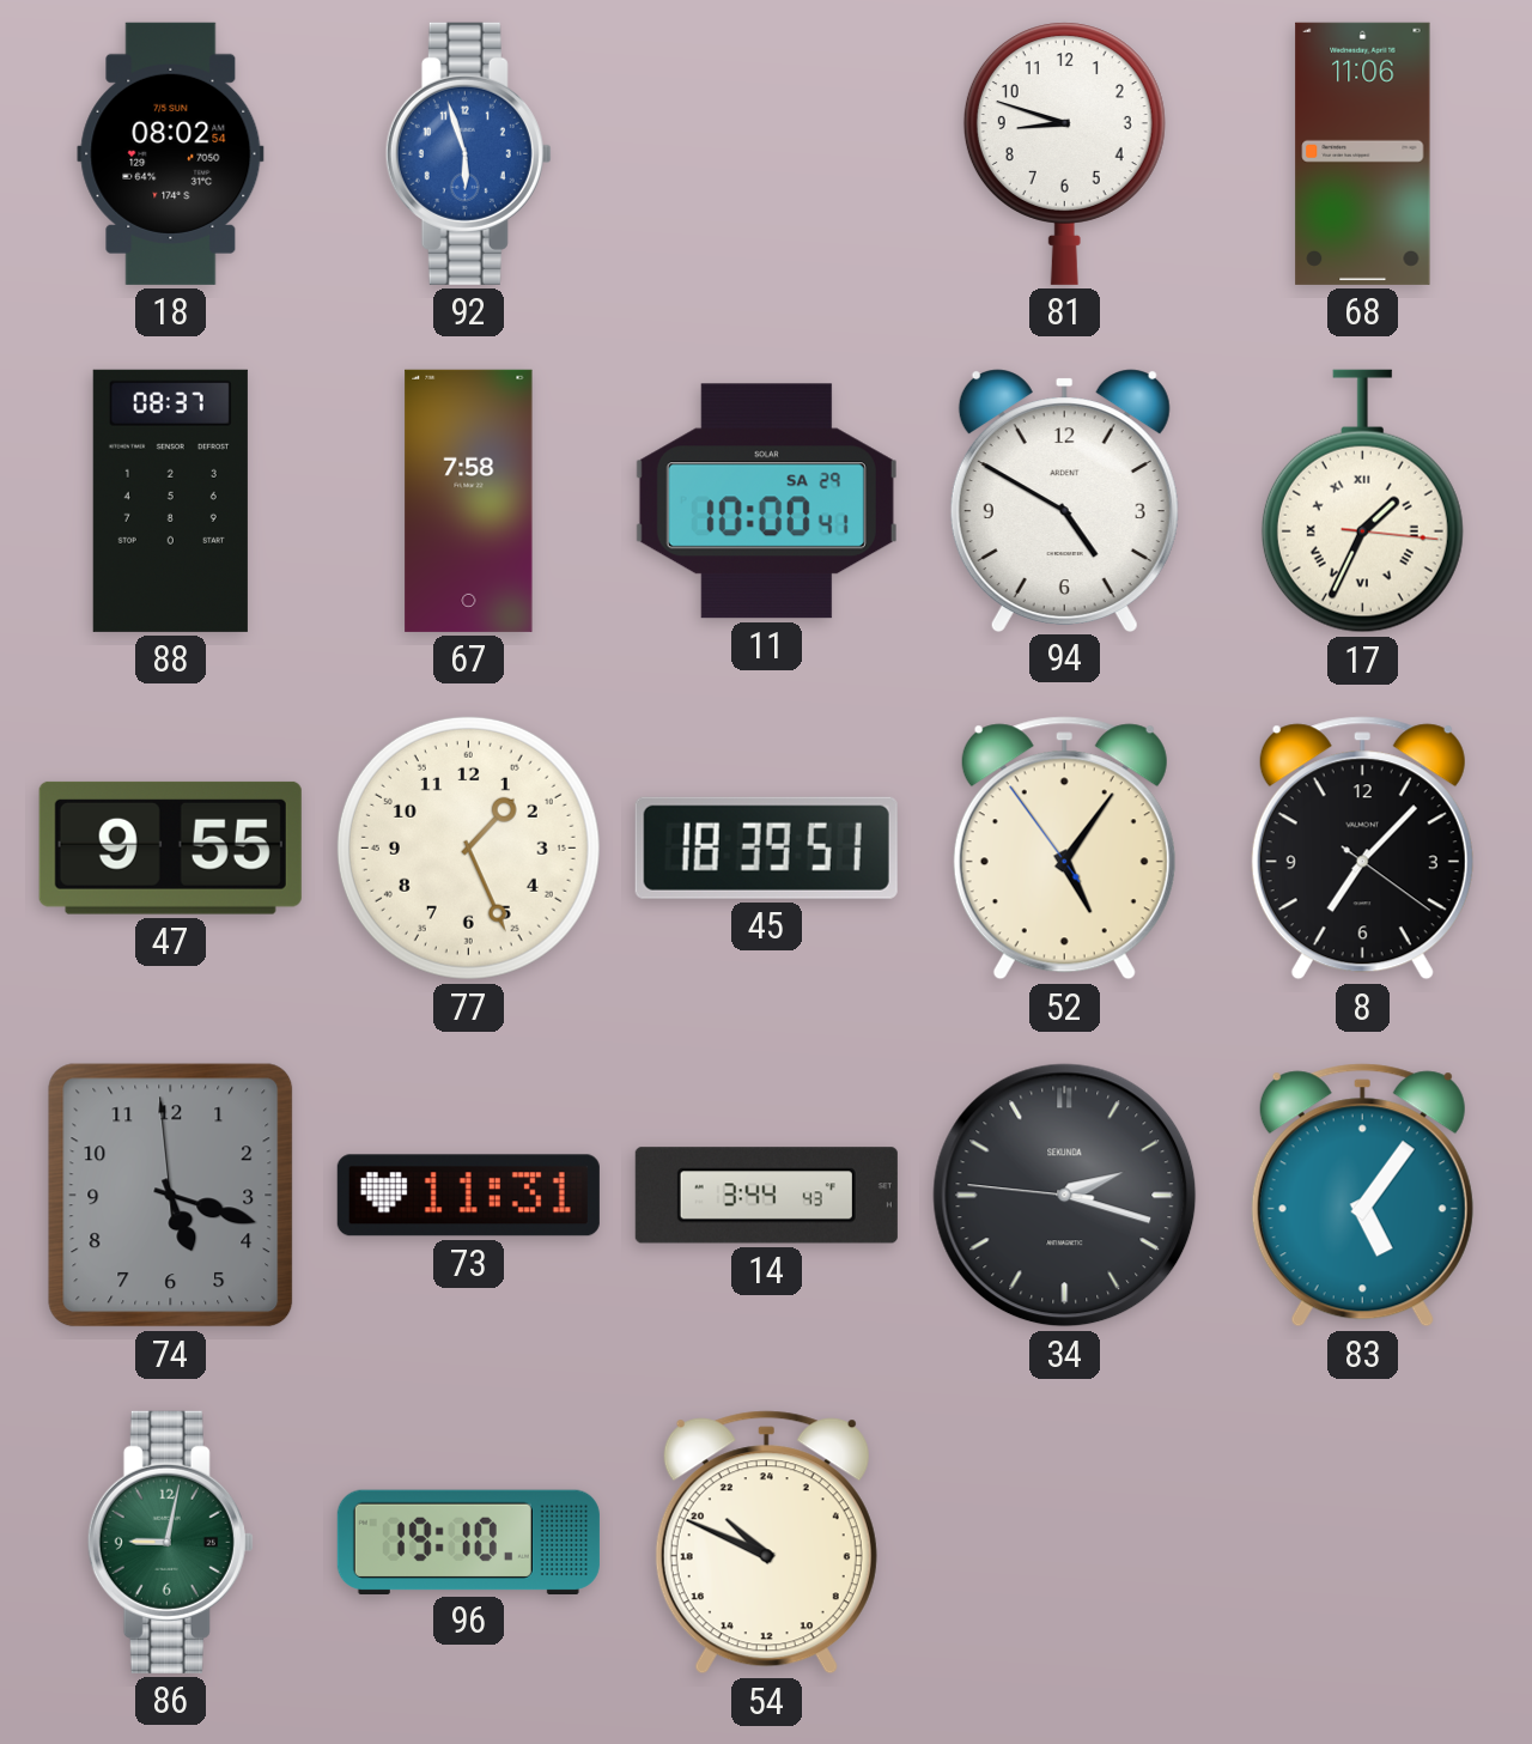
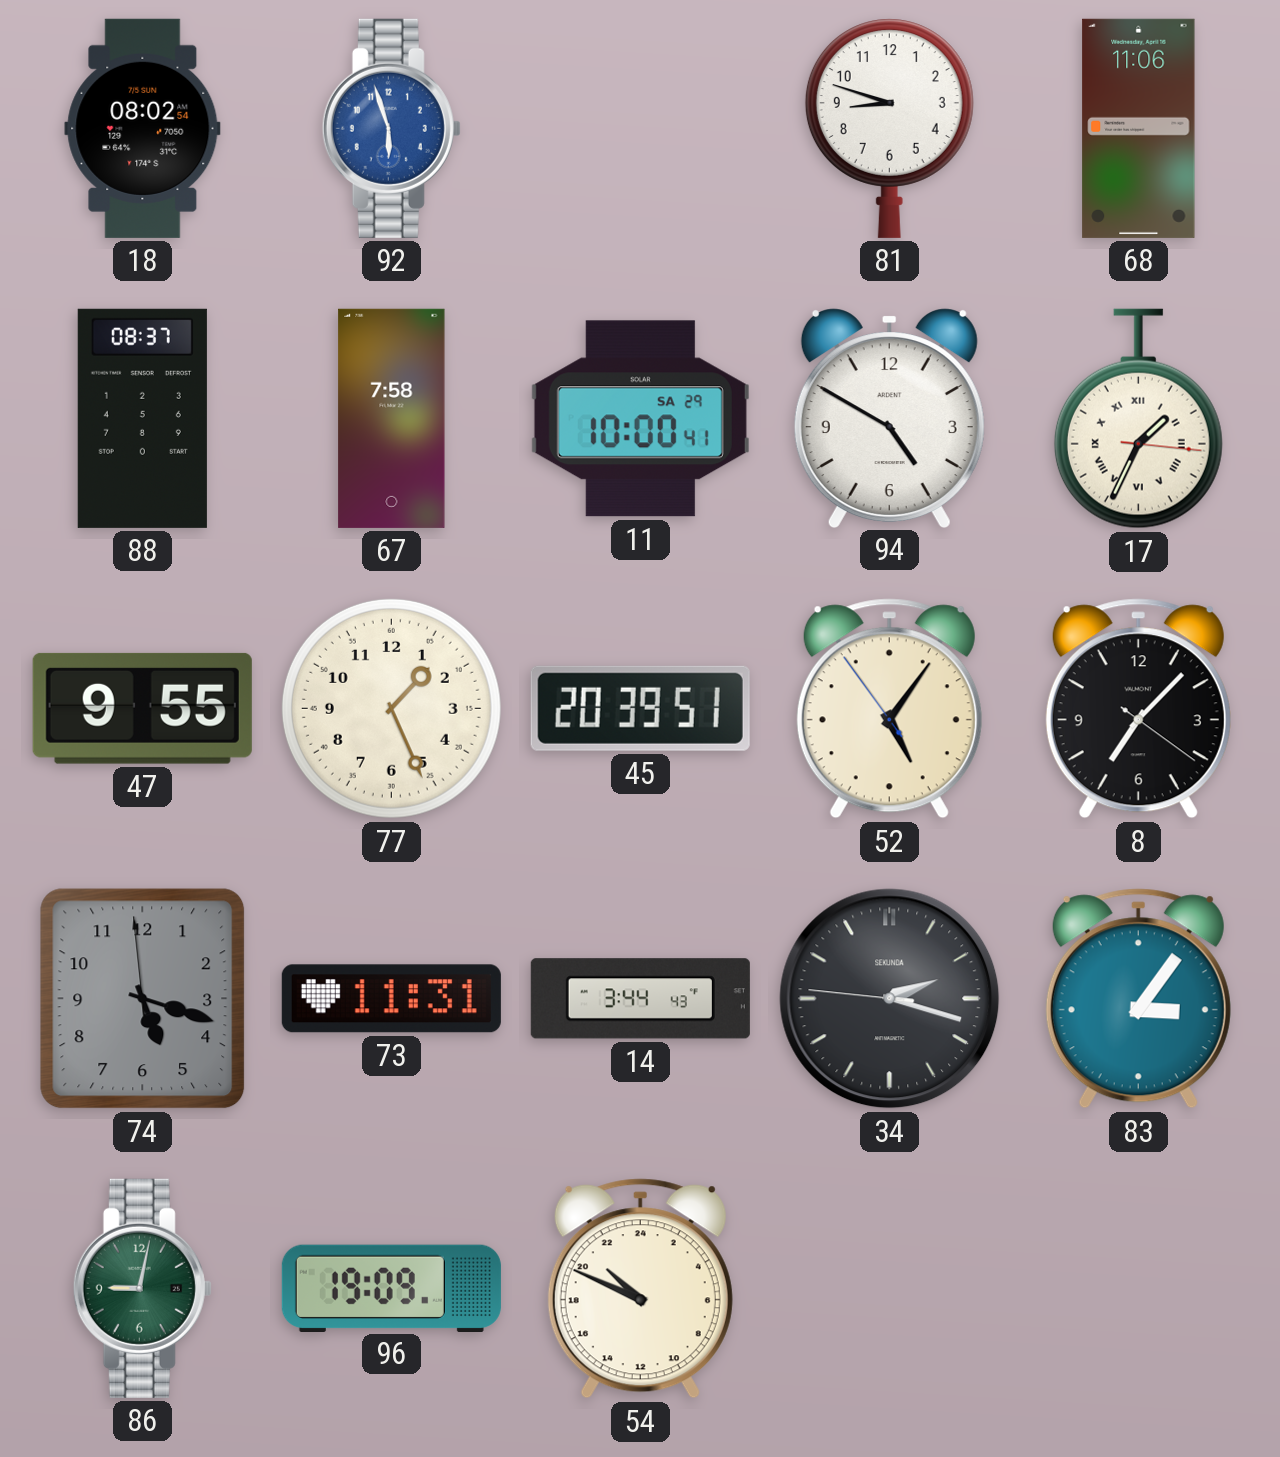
45: 18:39 -> 20:39 (640, 708)
83: 5:06 -> 3:06 (1138, 999)
96: 19:10 -> 19:09 (391, 1288)
